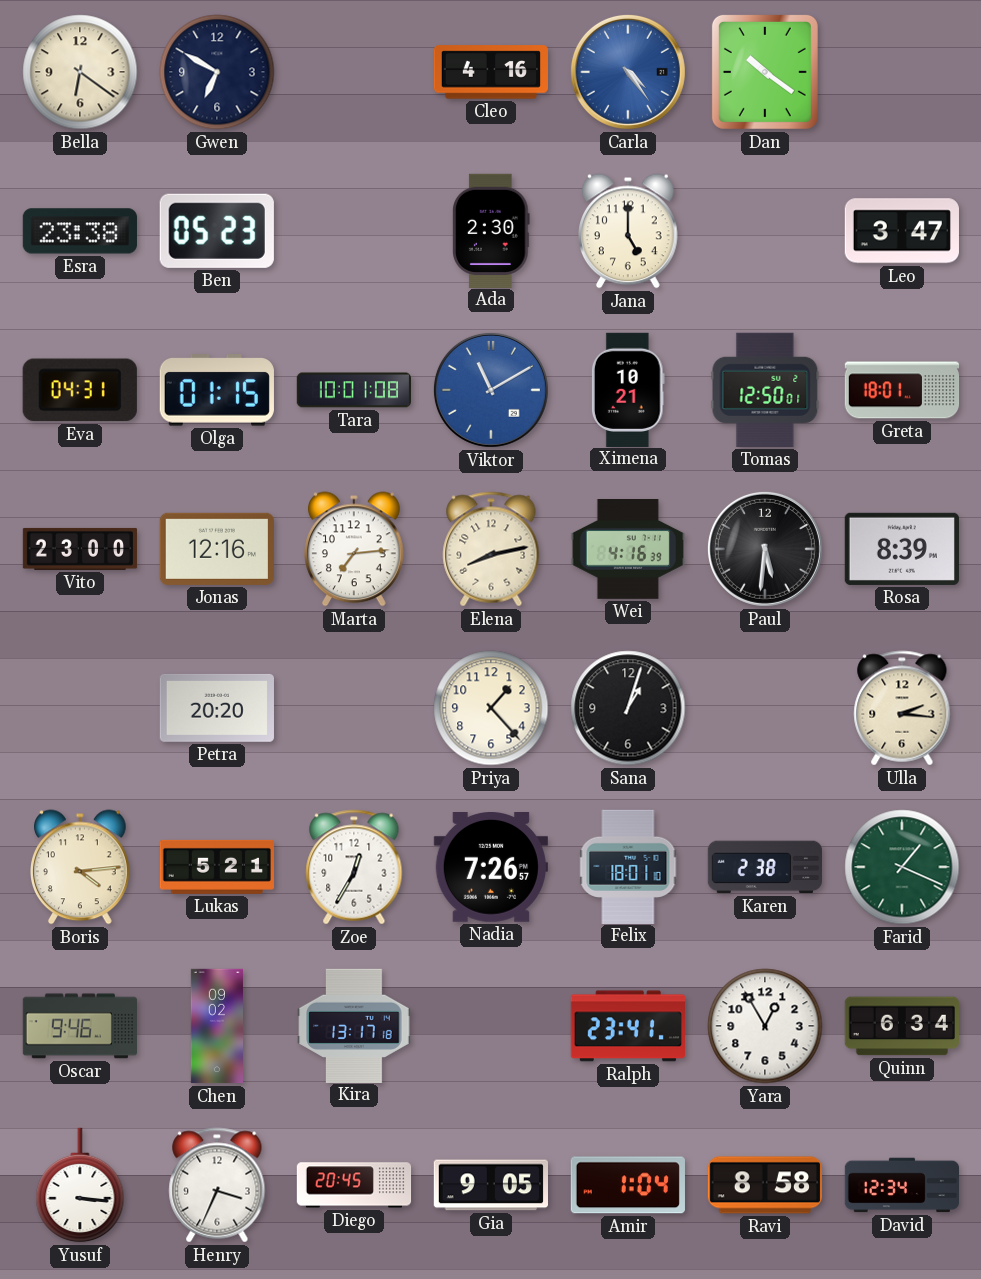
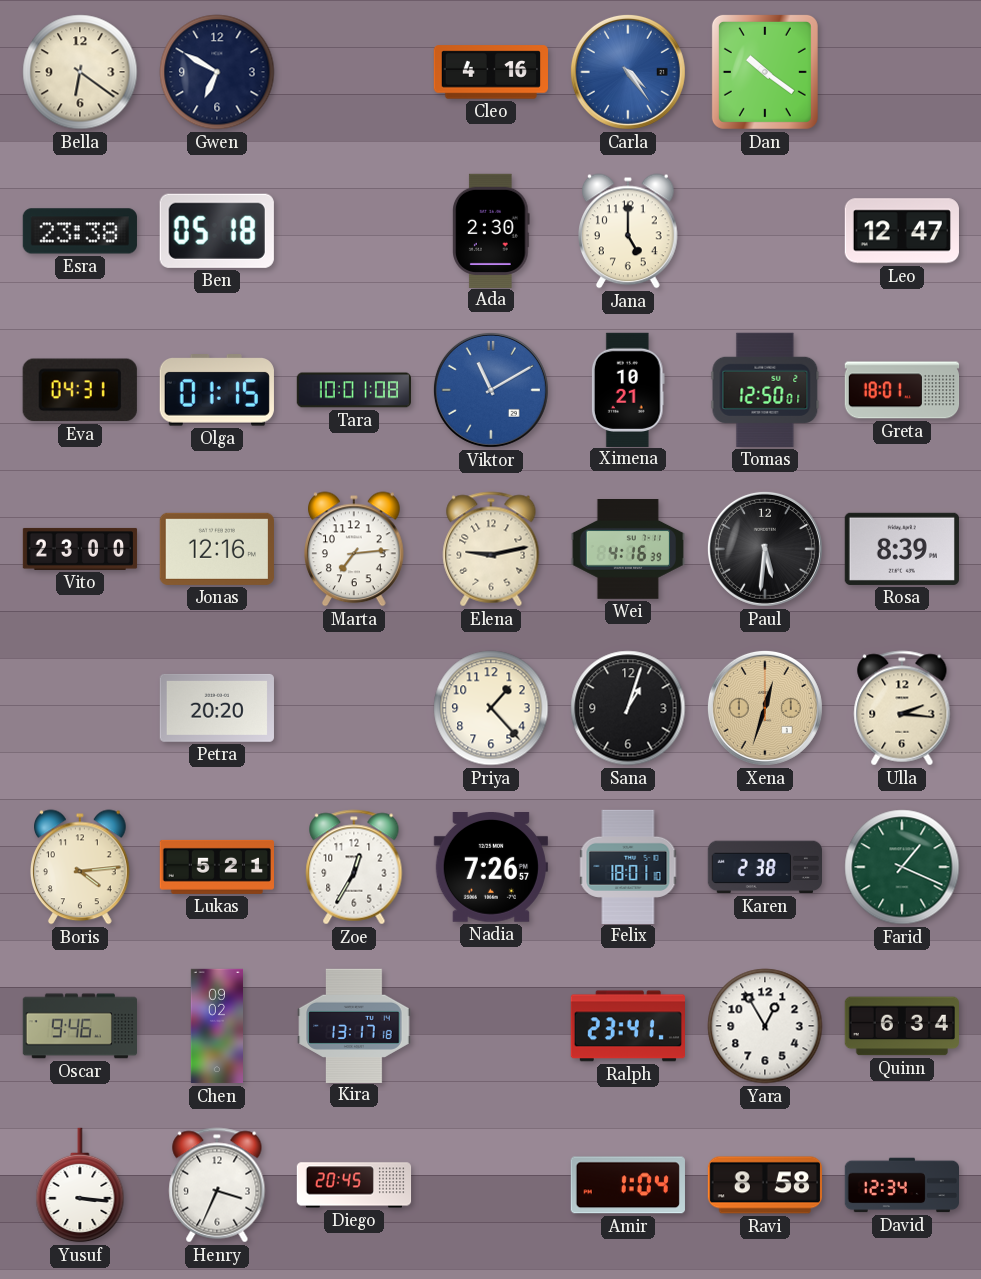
Ben: 05:23 -> 05:18 (217, 231)
Leo: 3:47 -> 12:47 (902, 231)
Elena: 8:13 -> 9:13 (491, 549)
Xena: none -> 12:33 (765, 708)
Gia: 9:05 -> none (490, 1185)
